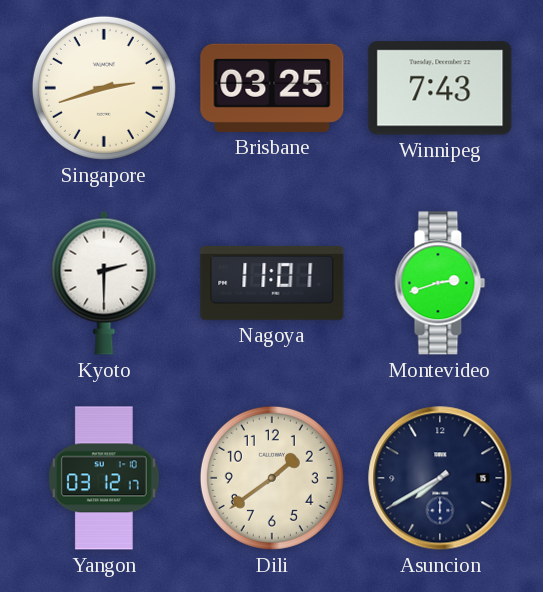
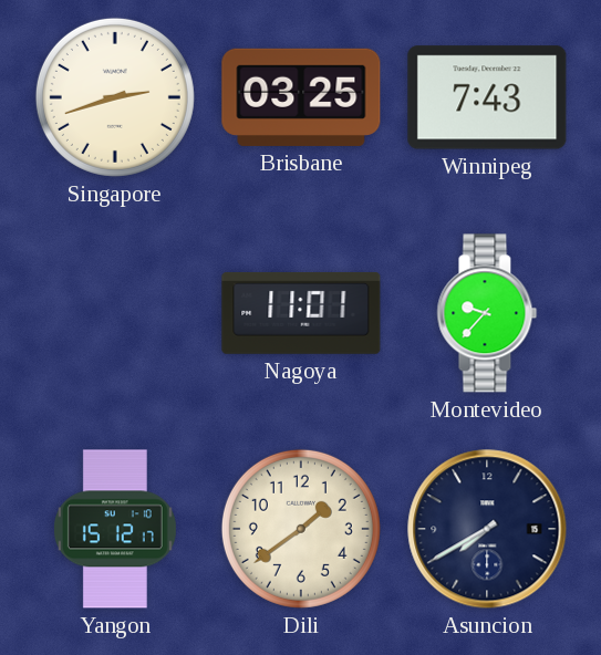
Kyoto: 2:30 -> none (104, 283)
Montevideo: 2:42 -> 9:37 (487, 313)
Yangon: 03:12 -> 15:12 (115, 529)
